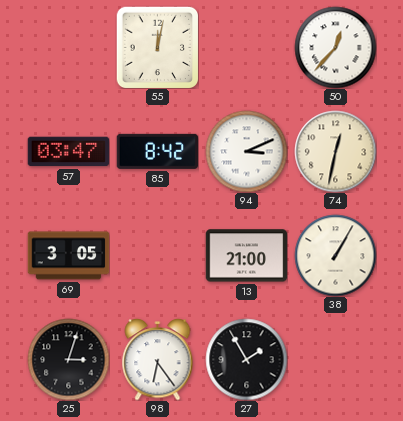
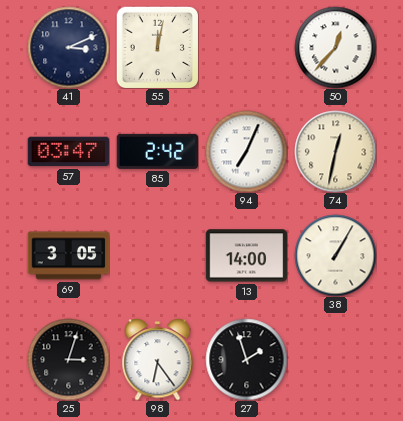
41: none -> 3:11 (68, 47)
85: 8:42 -> 2:42 (157, 151)
94: 3:11 -> 7:04 (246, 151)
13: 21:00 -> 14:00 (246, 256)
27: 1:55 -> 1:57 (246, 359)
